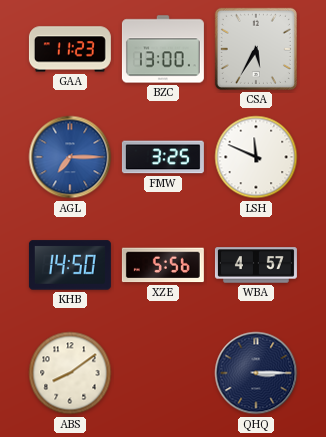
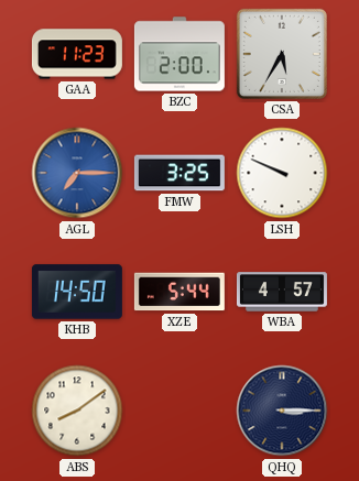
BZC: 13:00 -> 2:00 (179, 54)
LSH: 11:49 -> 9:49 (282, 173)
XZE: 5:56 -> 5:44 (179, 292)
